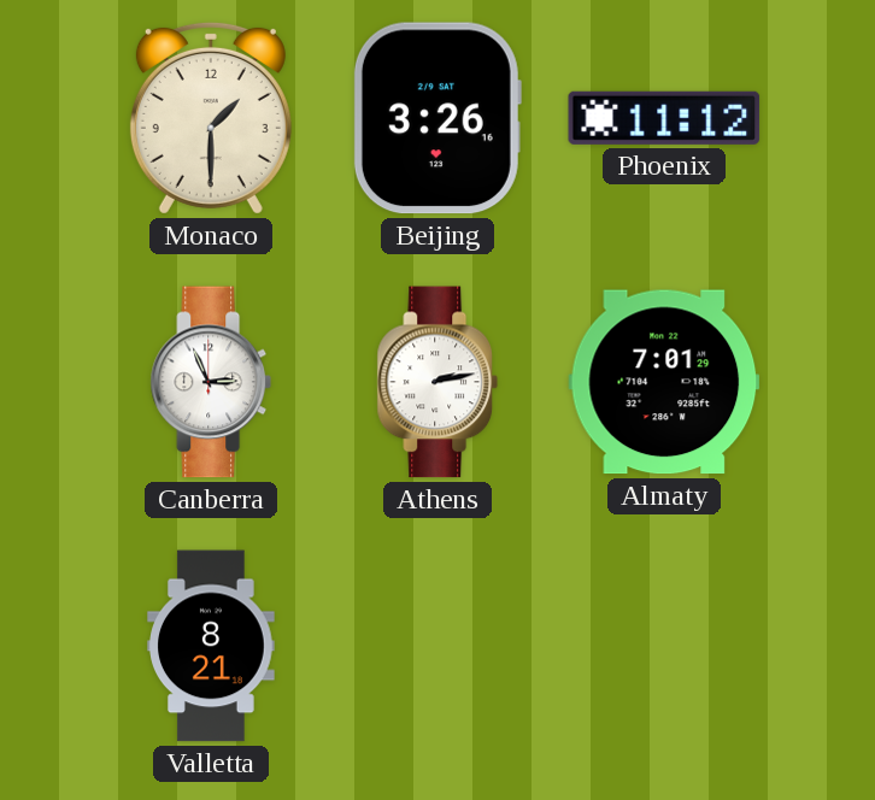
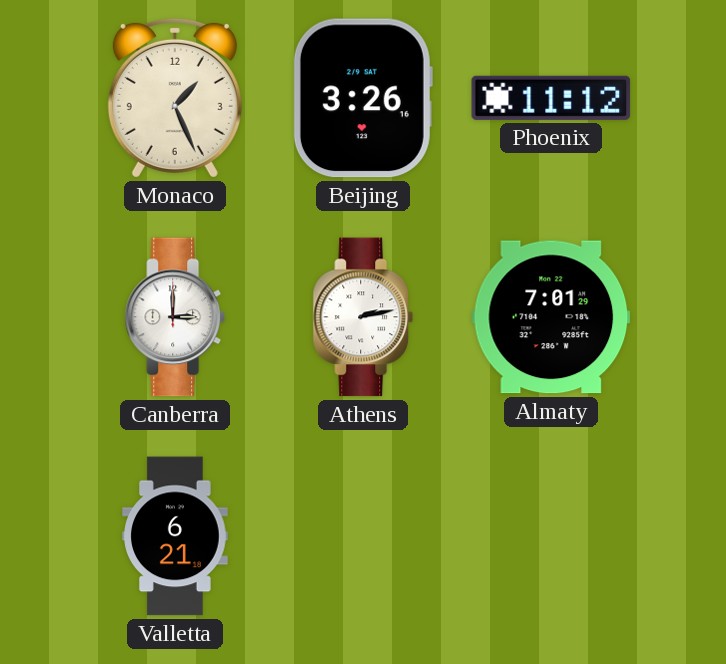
Monaco: 1:30 -> 1:26 (175, 98)
Canberra: 2:56 -> 3:00 (175, 317)
Valletta: 8:21 -> 6:21 (175, 536)
